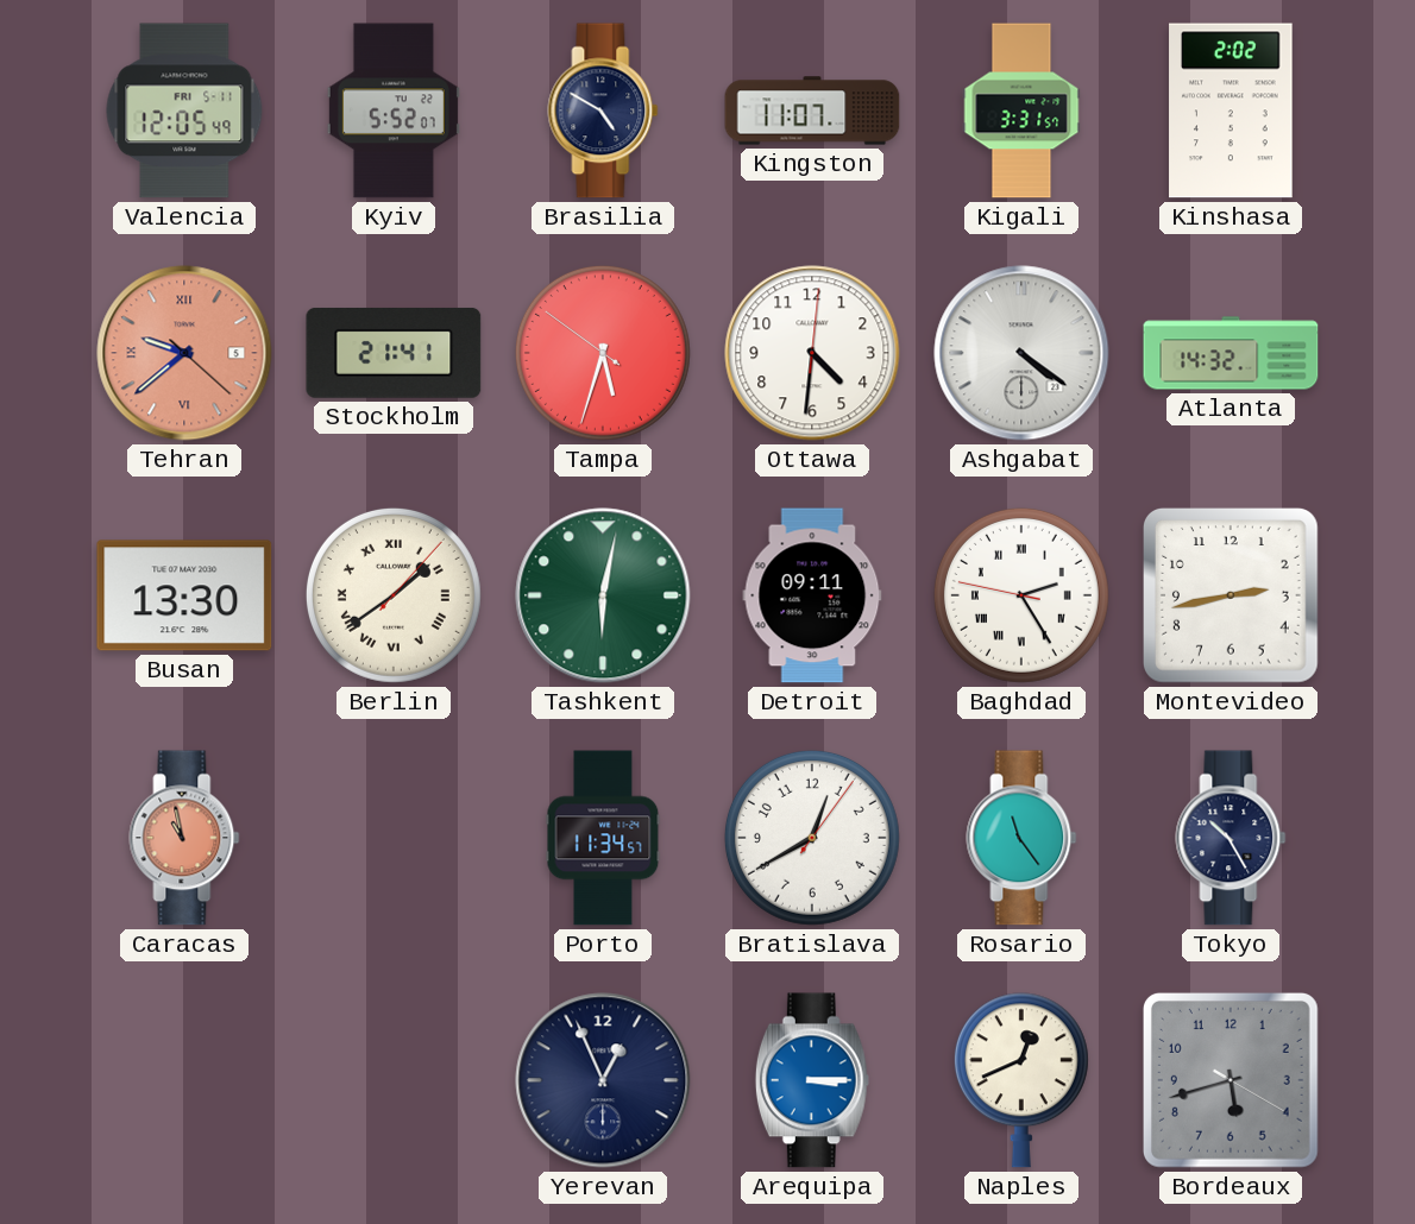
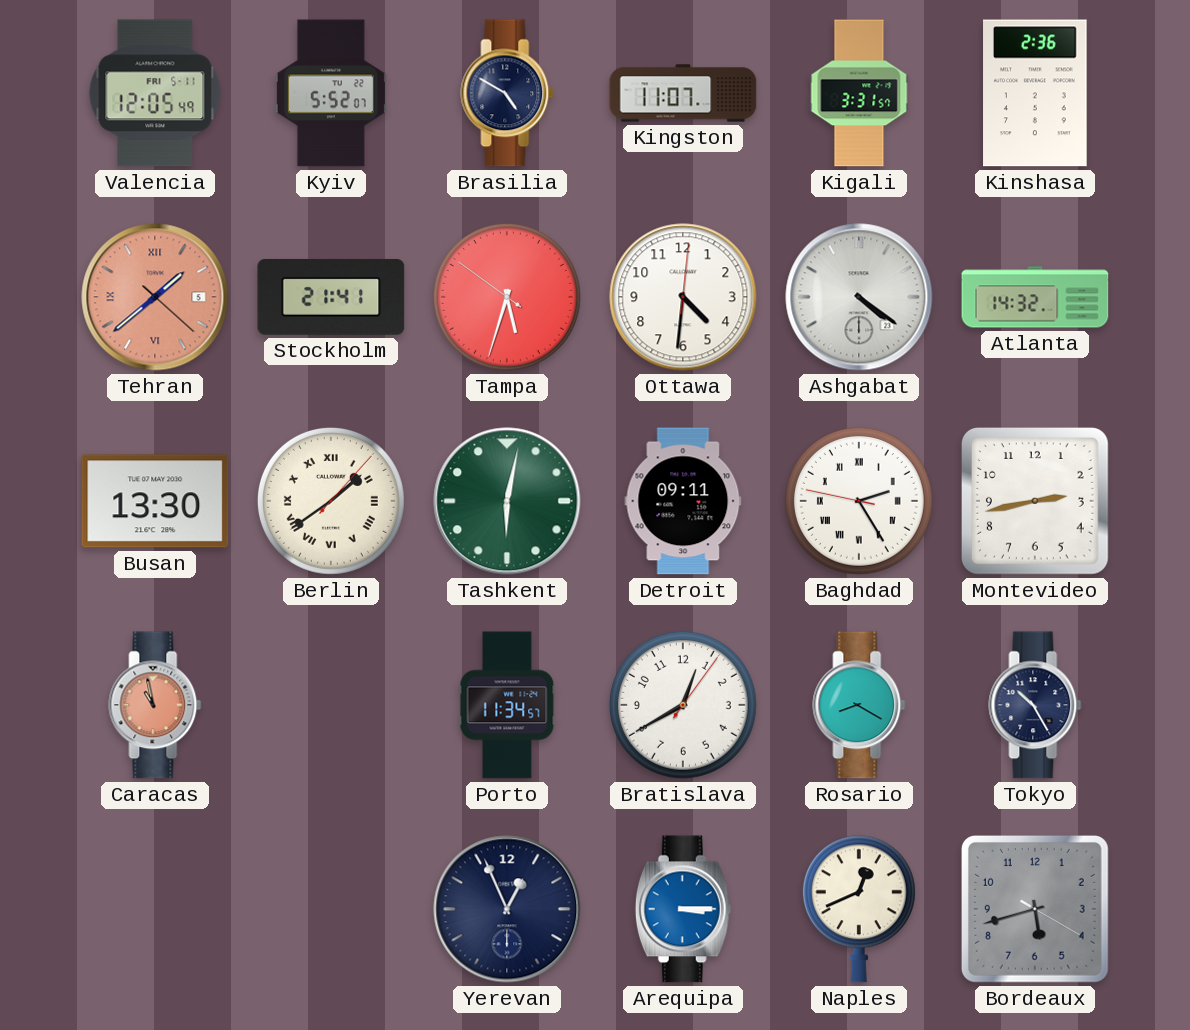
Kinshasa: 2:02 -> 2:36 (1035, 93)
Tehran: 9:38 -> 1:38 (155, 297)
Rosario: 11:24 -> 8:20 (859, 705)
